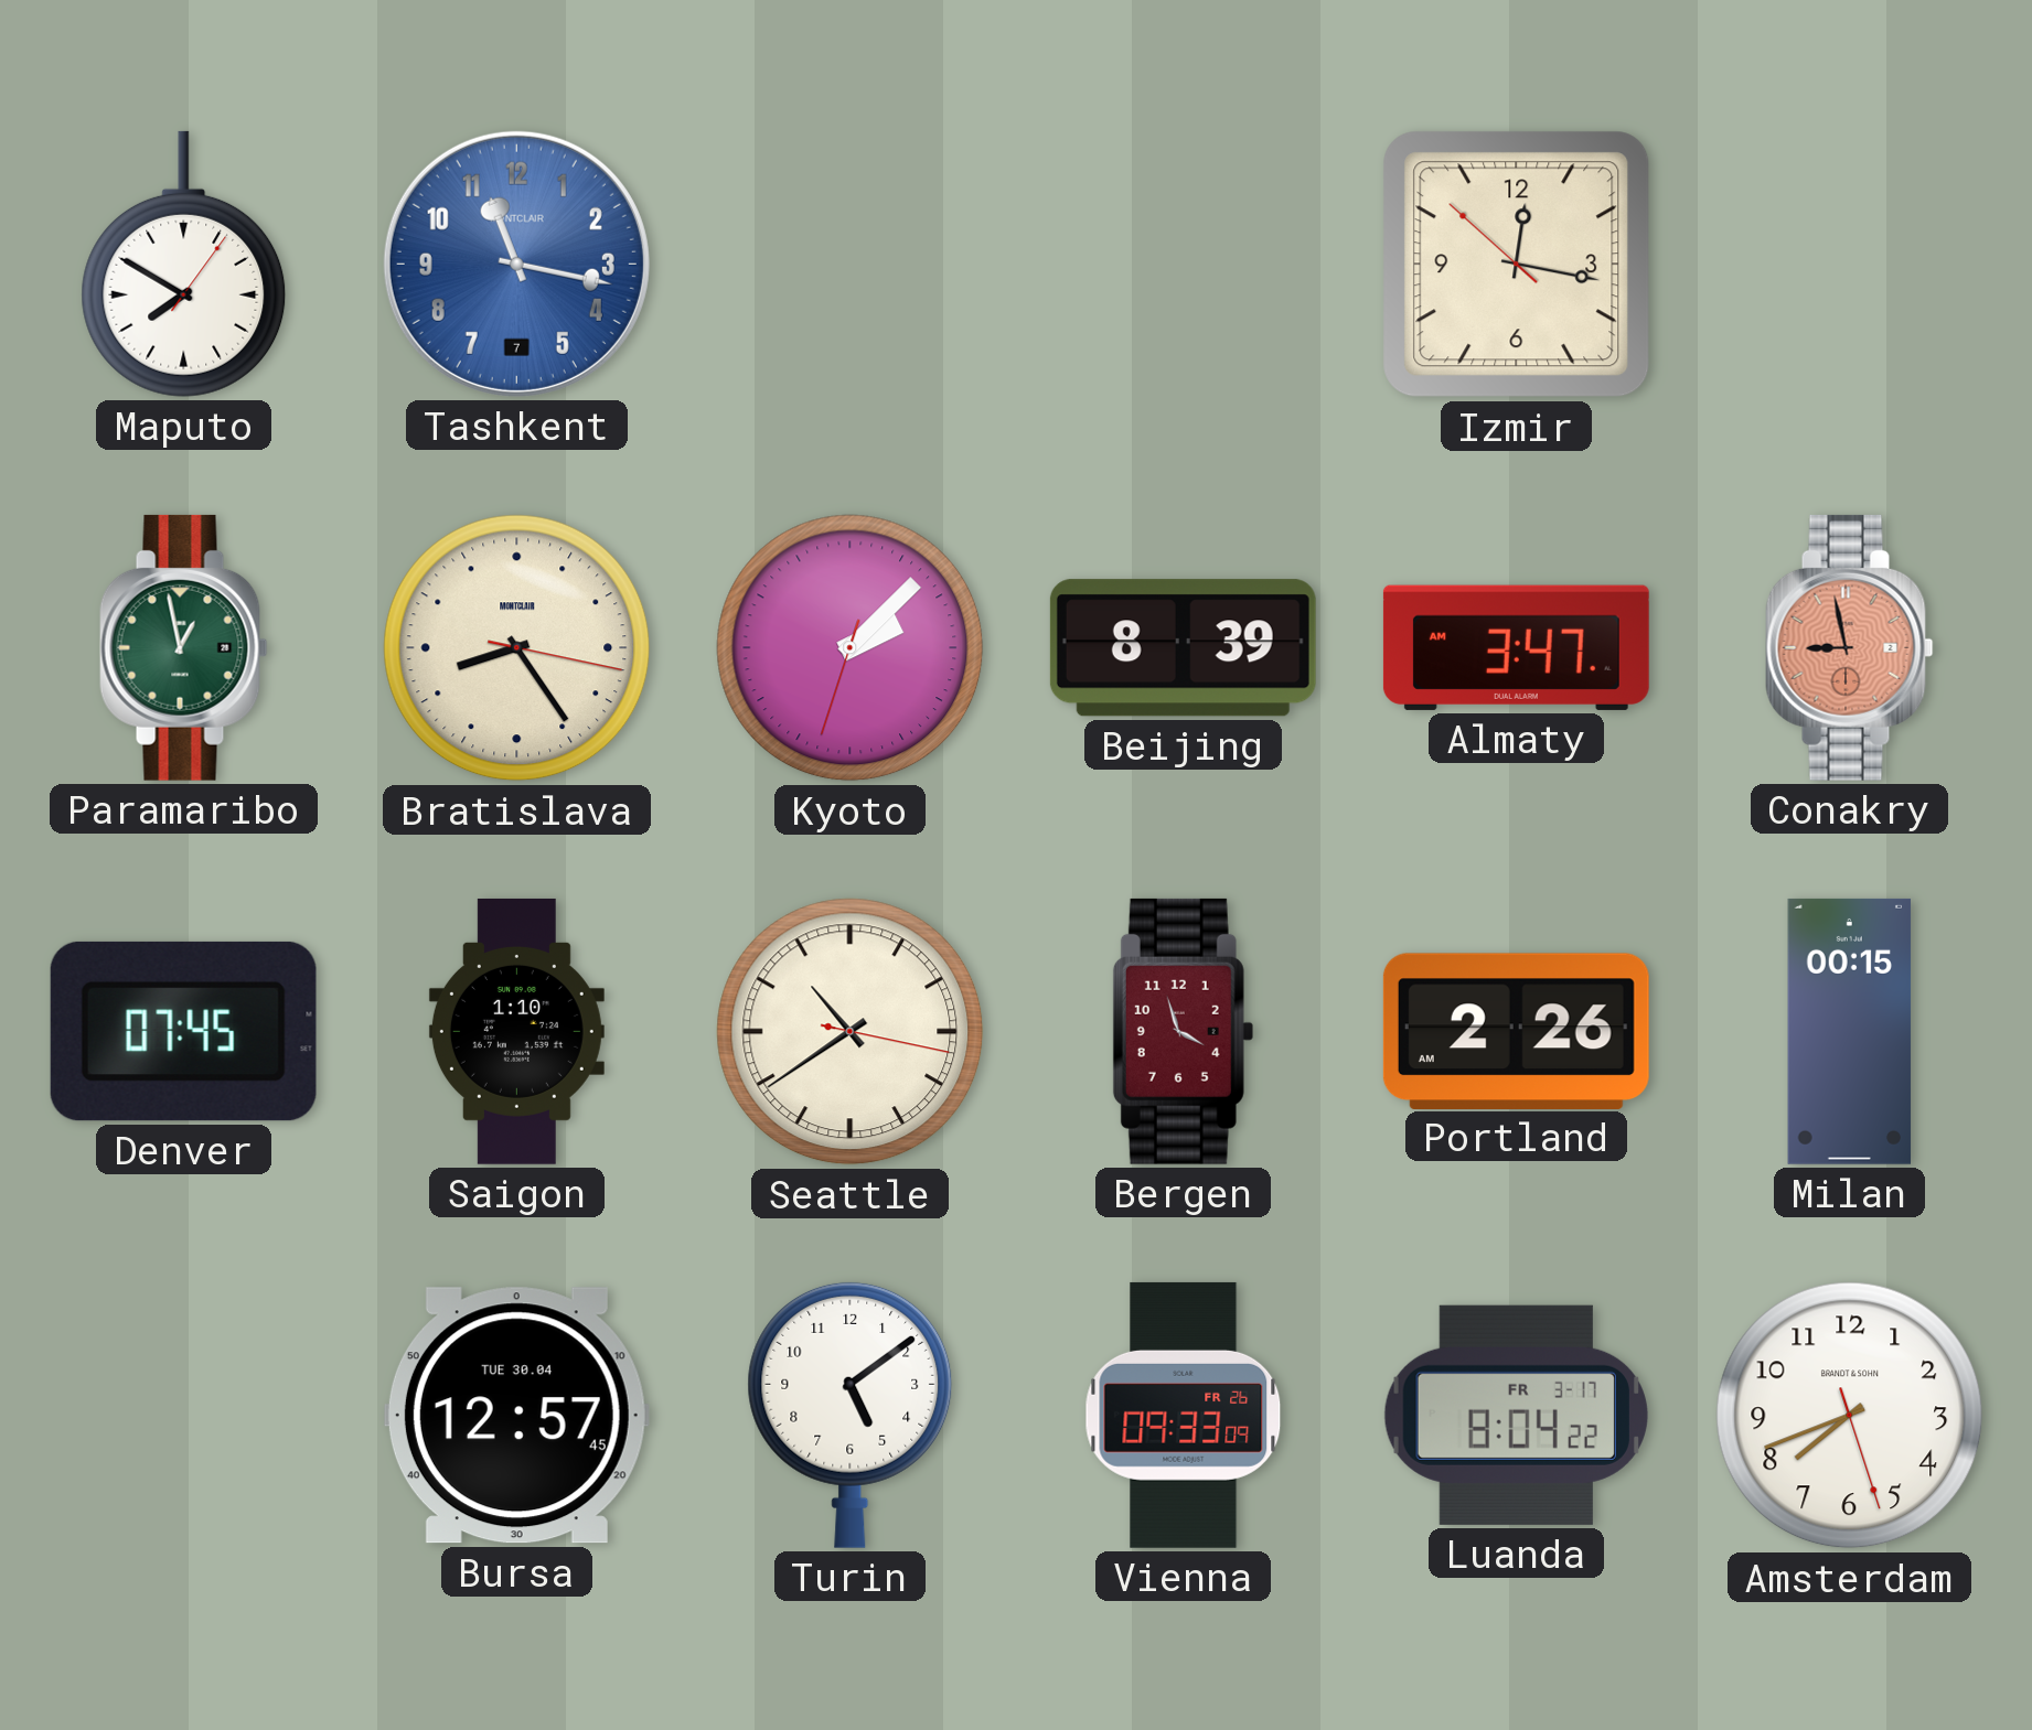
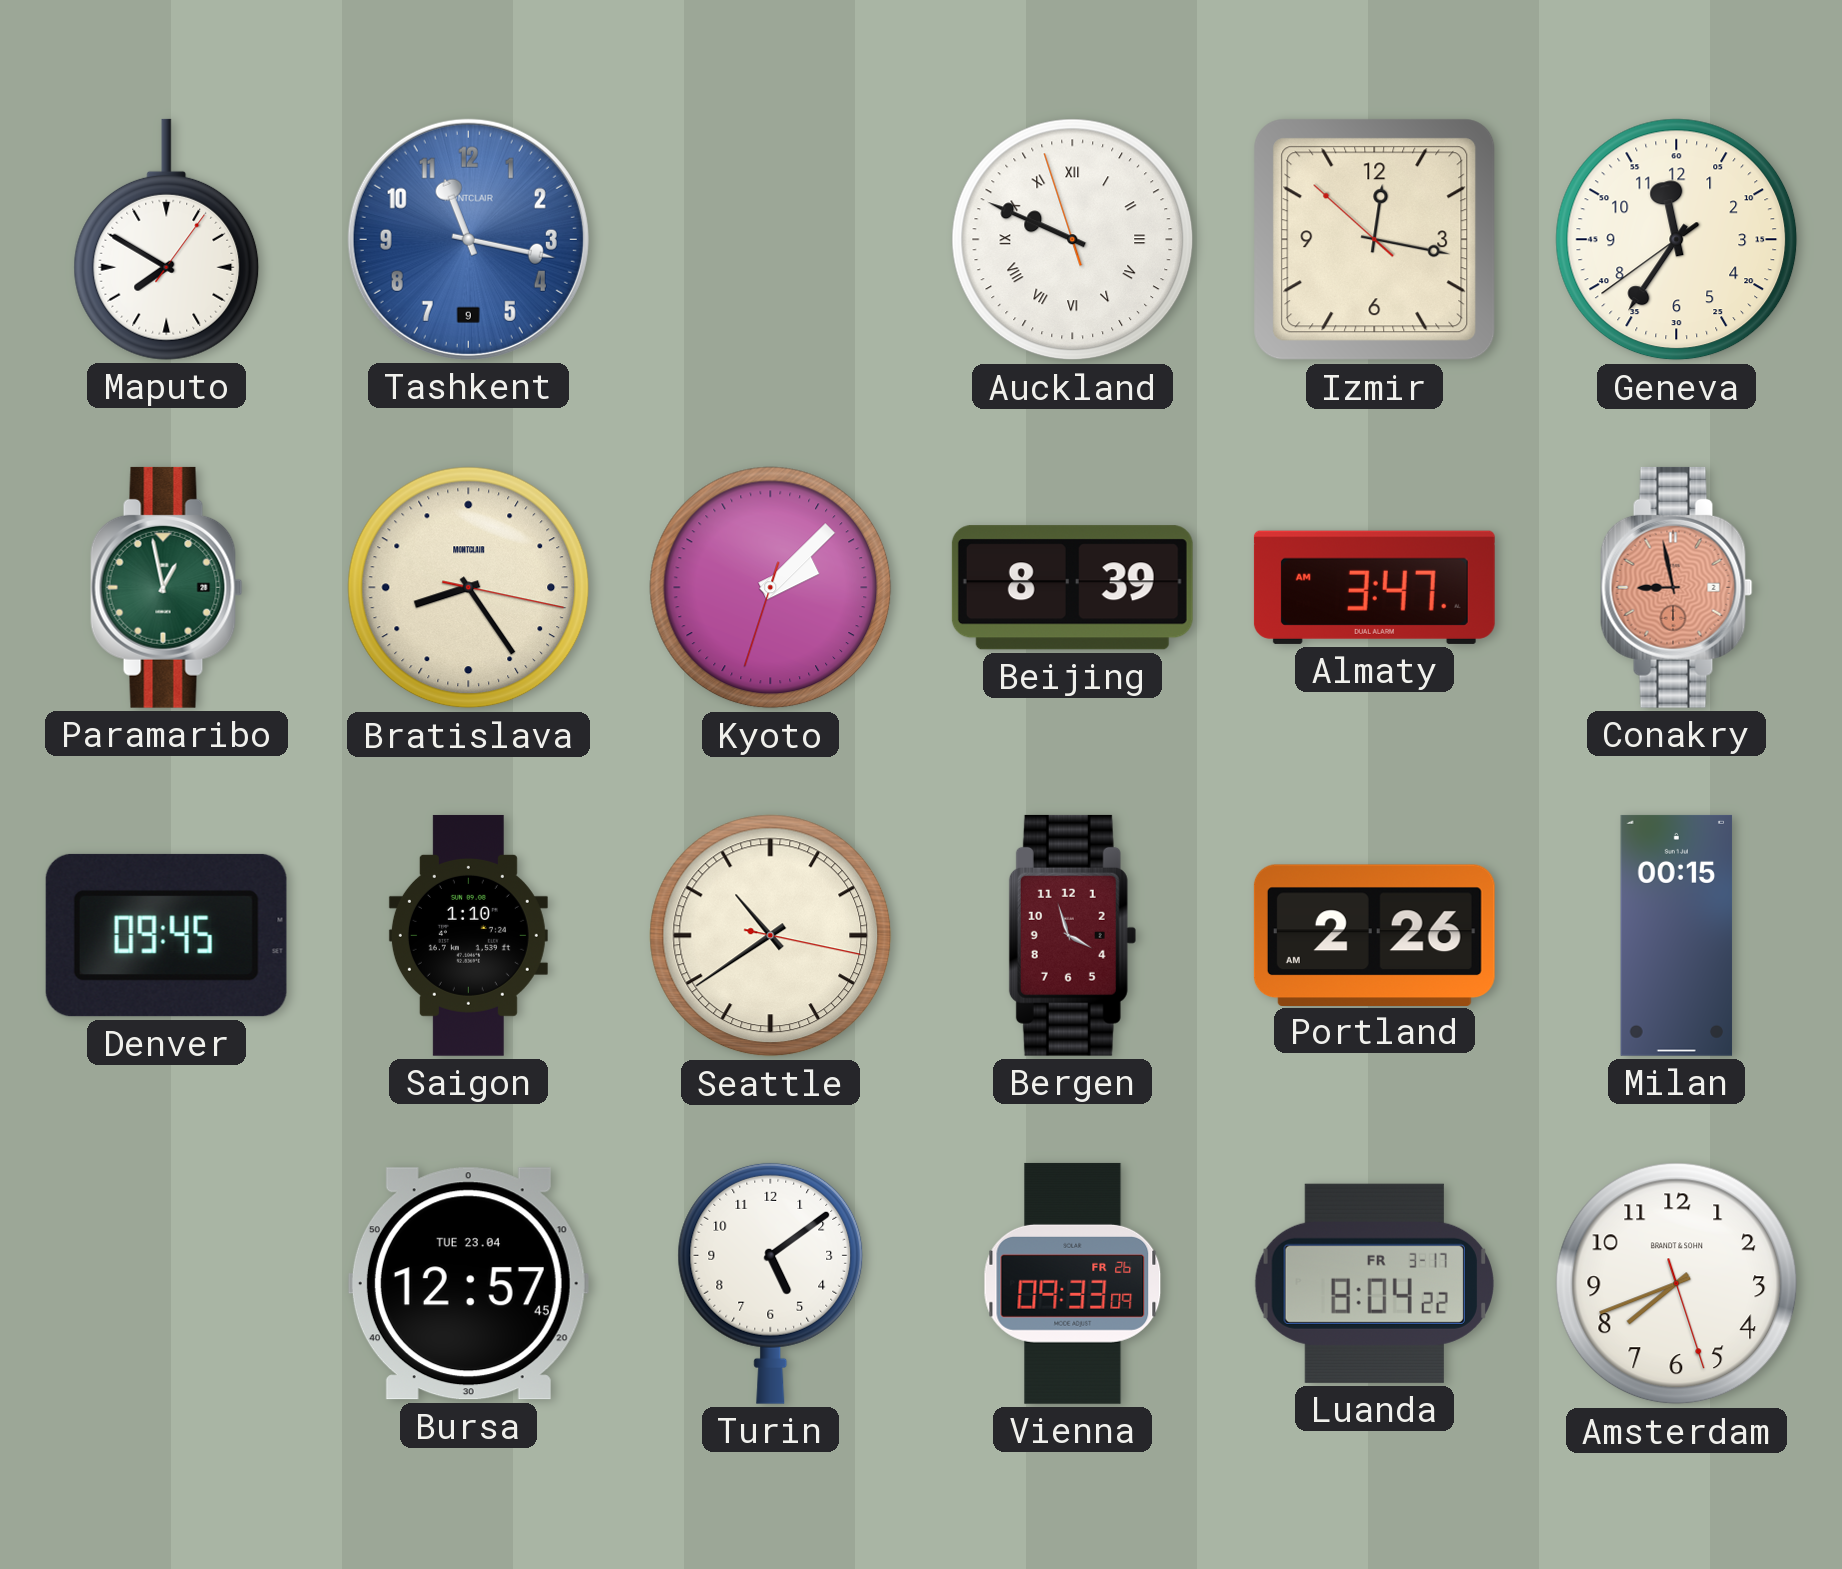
Tashkent date: 7 -> 9 (468, 239)
Auckland: none -> 9:48 (1073, 240)
Geneva: none -> 11:35 (1677, 240)
Denver: 07:45 -> 09:45 (166, 935)
Bursa date: TUE 30.04 -> TUE 23.04 (468, 1284)
